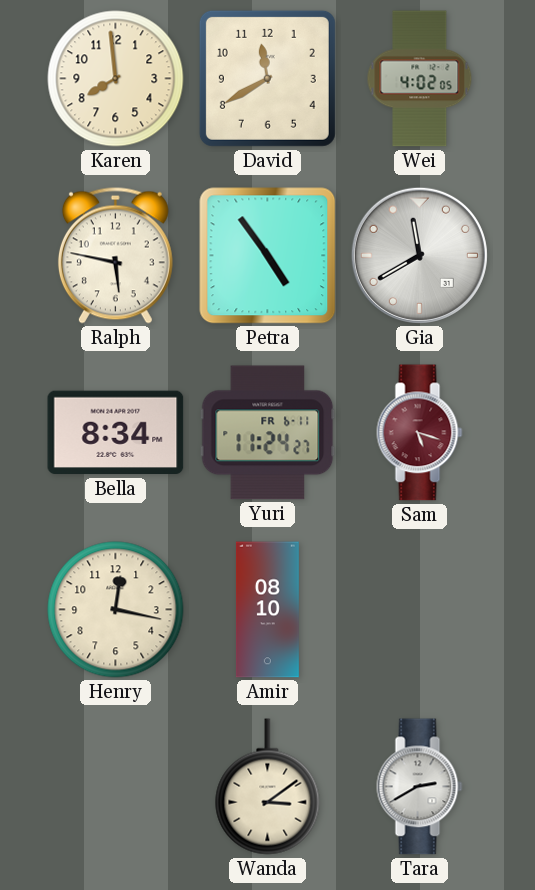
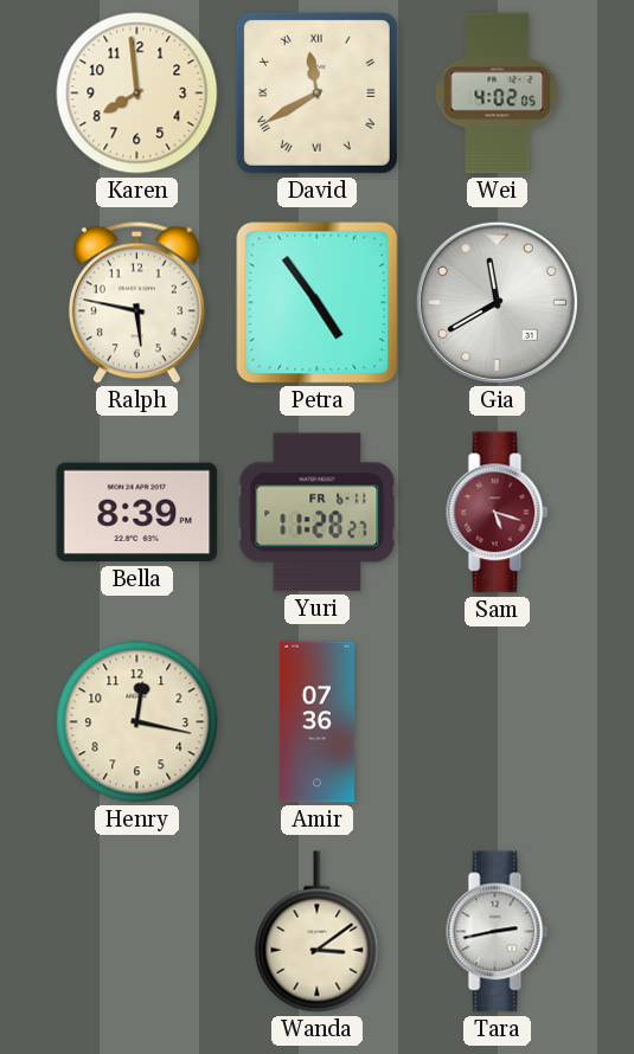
David numerals: Arabic -> Roman (316, 92)
Bella: 8:34 -> 8:39 (137, 513)
Yuri: 11:24 -> 11:28 (318, 513)
Amir: 08:10 -> 07:36 (316, 722)
Tara: 2:40 -> 2:43 (498, 932)
